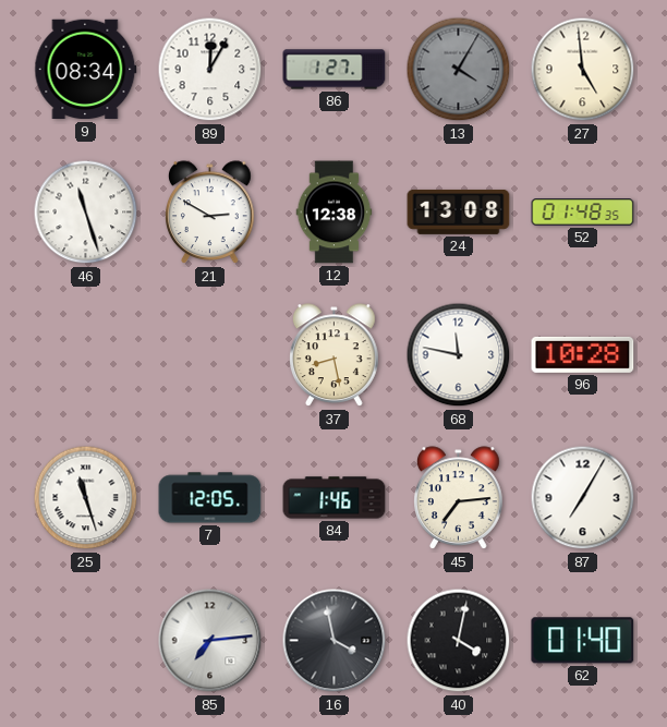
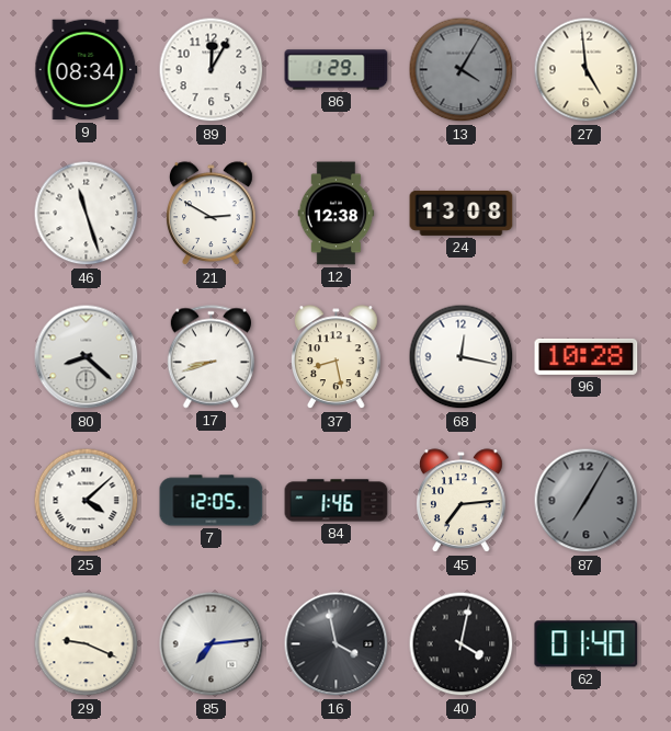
86: 1:27 -> 1:29 (337, 70)
52: 01:48 -> none (583, 213)
80: none -> 8:22 (87, 357)
17: none -> 8:42 (211, 357)
68: 11:47 -> 12:17 (462, 357)
25: 11:27 -> 4:08 (87, 501)
87 dial: white -> grey (587, 501)
29: none -> 9:19 (87, 644)
